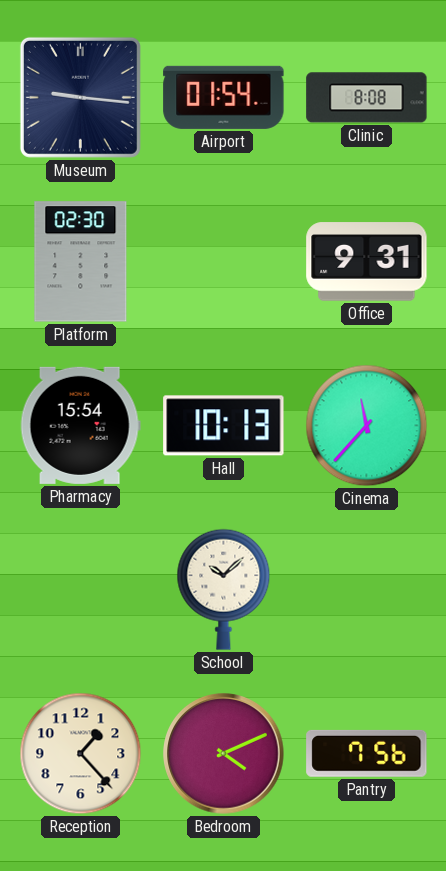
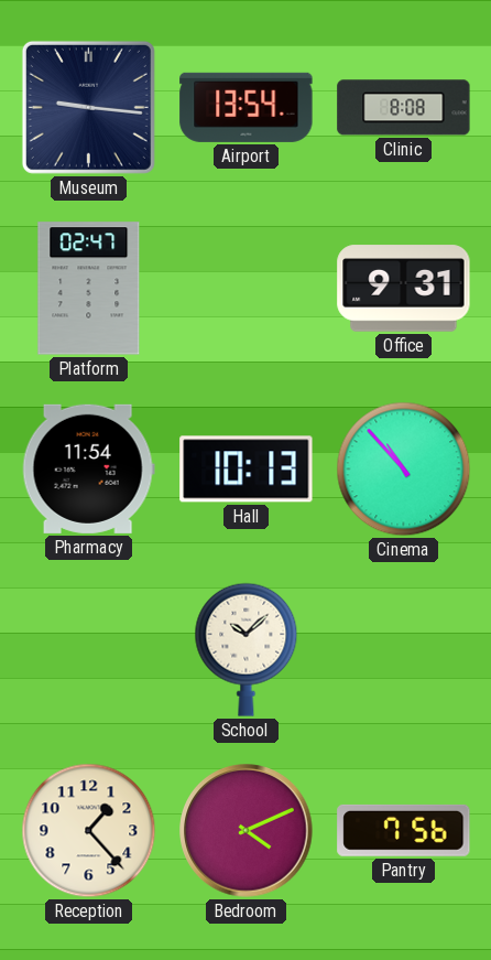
Airport: 01:54 -> 13:54 (247, 107)
Platform: 02:30 -> 02:47 (89, 289)
Pharmacy: 15:54 -> 11:54 (88, 468)
Cinema: 11:37 -> 10:53 (404, 470)
